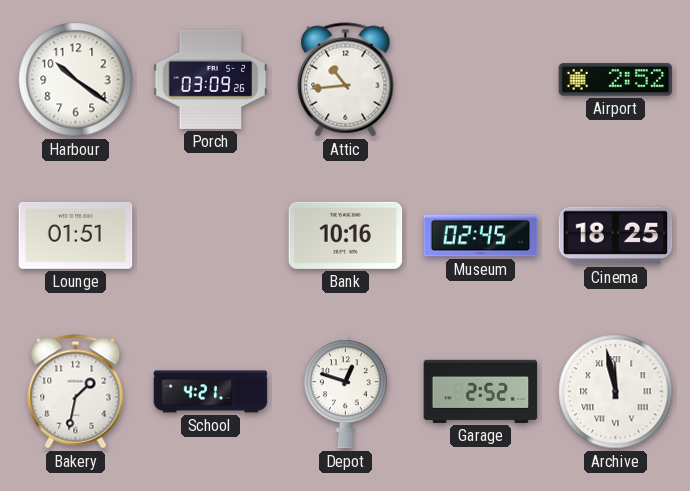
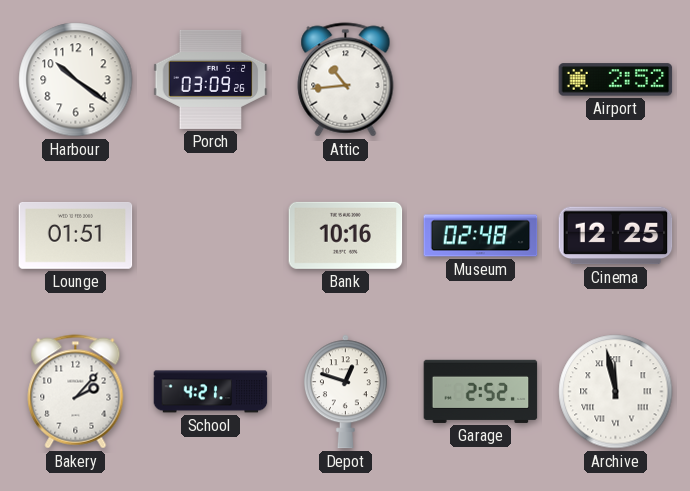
Museum: 02:45 -> 02:48 (481, 236)
Cinema: 18:25 -> 12:25 (616, 236)
Bakery: 1:32 -> 2:07 (76, 392)
